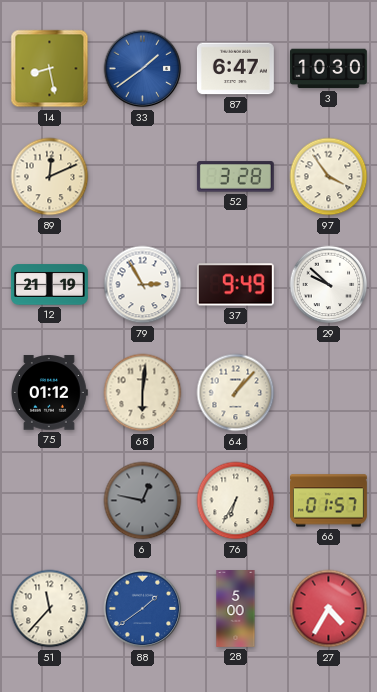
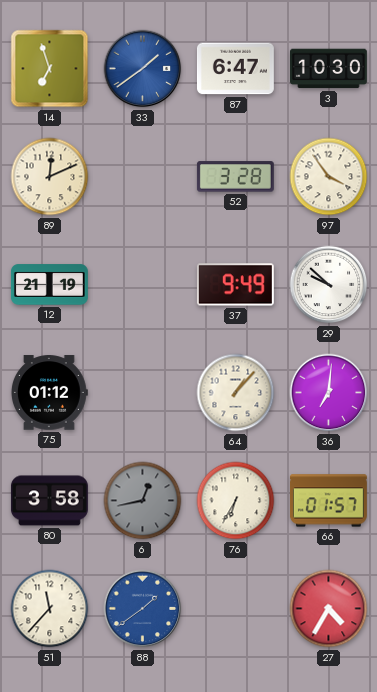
14: 8:28 -> 6:57 (50, 69)
79: 2:55 -> none (143, 285)
68: 6:01 -> none (143, 393)
36: none -> 7:01 (329, 393)
80: none -> 3:58 (49, 501)
6: 12:47 -> 12:43 (143, 501)
28: 5:00 -> none (236, 609)
